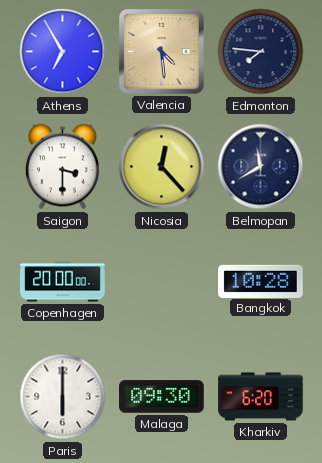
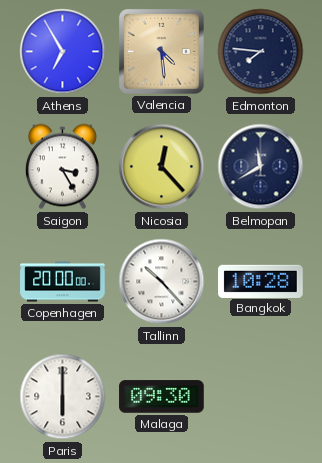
Saigon: 3:30 -> 3:25 (62, 167)
Tallinn: none -> 10:23 (162, 282)
Kharkiv: 6:20 -> none (261, 397)
